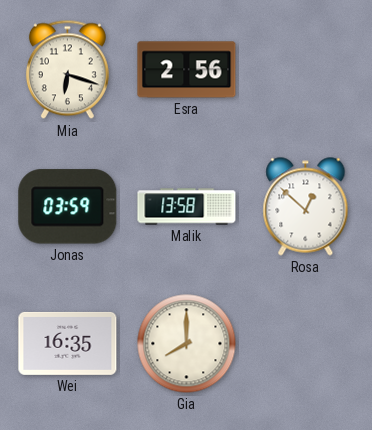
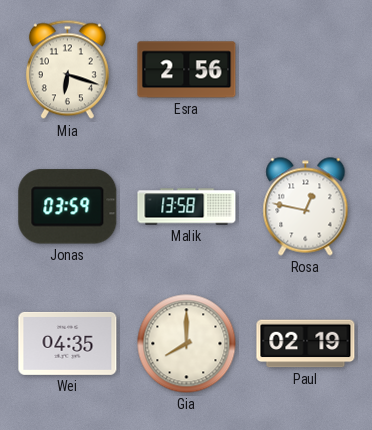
Rosa: 12:52 -> 12:47 (306, 207)
Wei: 16:35 -> 04:35 (68, 343)
Paul: none -> 02:19 (306, 344)
